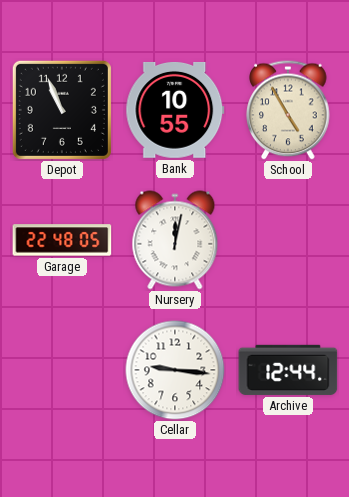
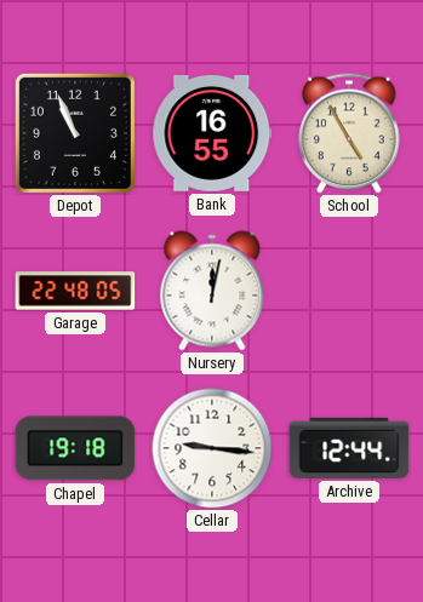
Bank: 10:55 -> 16:55 (212, 133)
Chapel: none -> 19:18 (75, 448)
